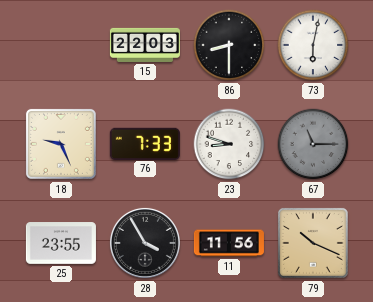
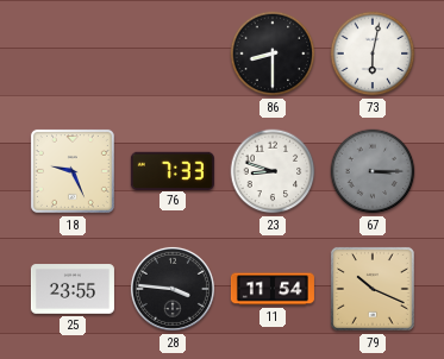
15: 22:03 -> none (145, 45)
67: 11:15 -> 3:15 (373, 171)
28: 3:55 -> 3:46 (173, 289)
11: 11:56 -> 11:54 (273, 289)
